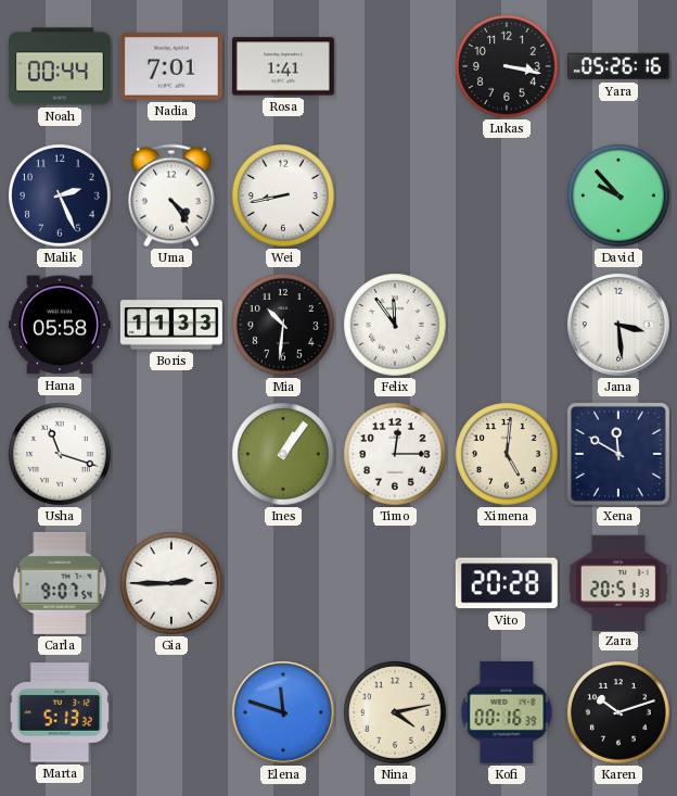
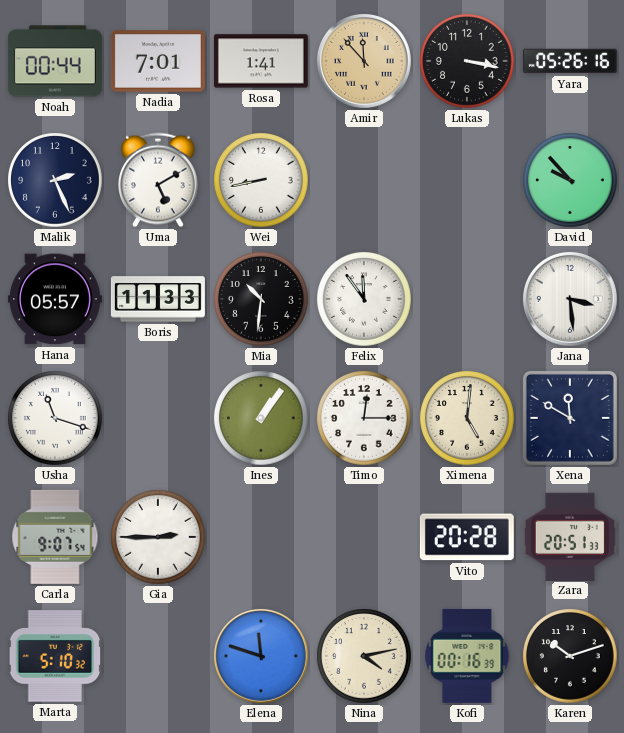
Amir: none -> 11:53 (364, 61)
Uma: 4:24 -> 5:10 (159, 180)
Hana: 05:58 -> 05:57 (55, 299)
Marta: 5:13 -> 5:10 (55, 656)
